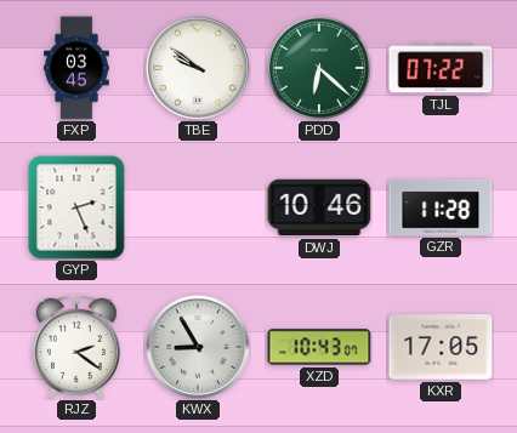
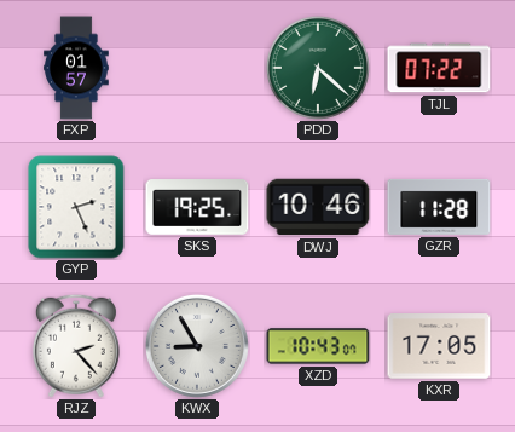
FXP: 03:45 -> 01:57 (76, 68)
TBE: 9:51 -> none (198, 68)
SKS: none -> 19:25 (197, 207)
RJZ: 2:21 -> 2:23 (76, 346)
